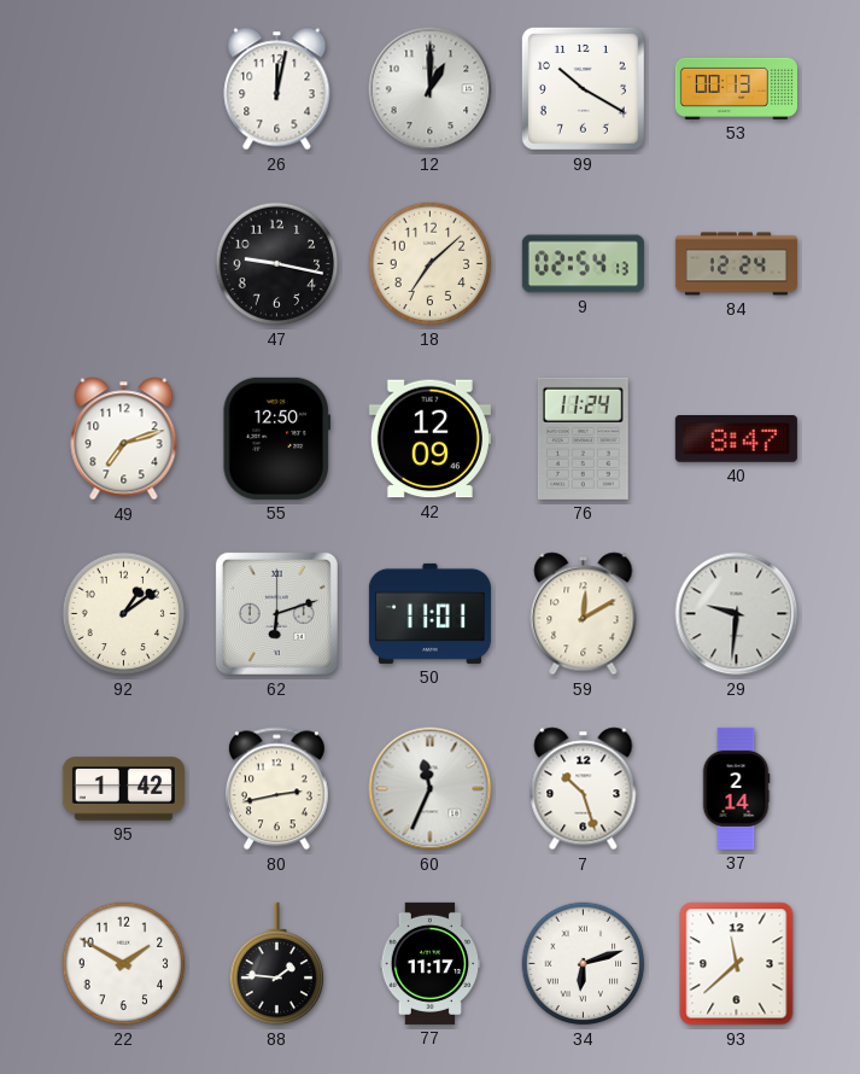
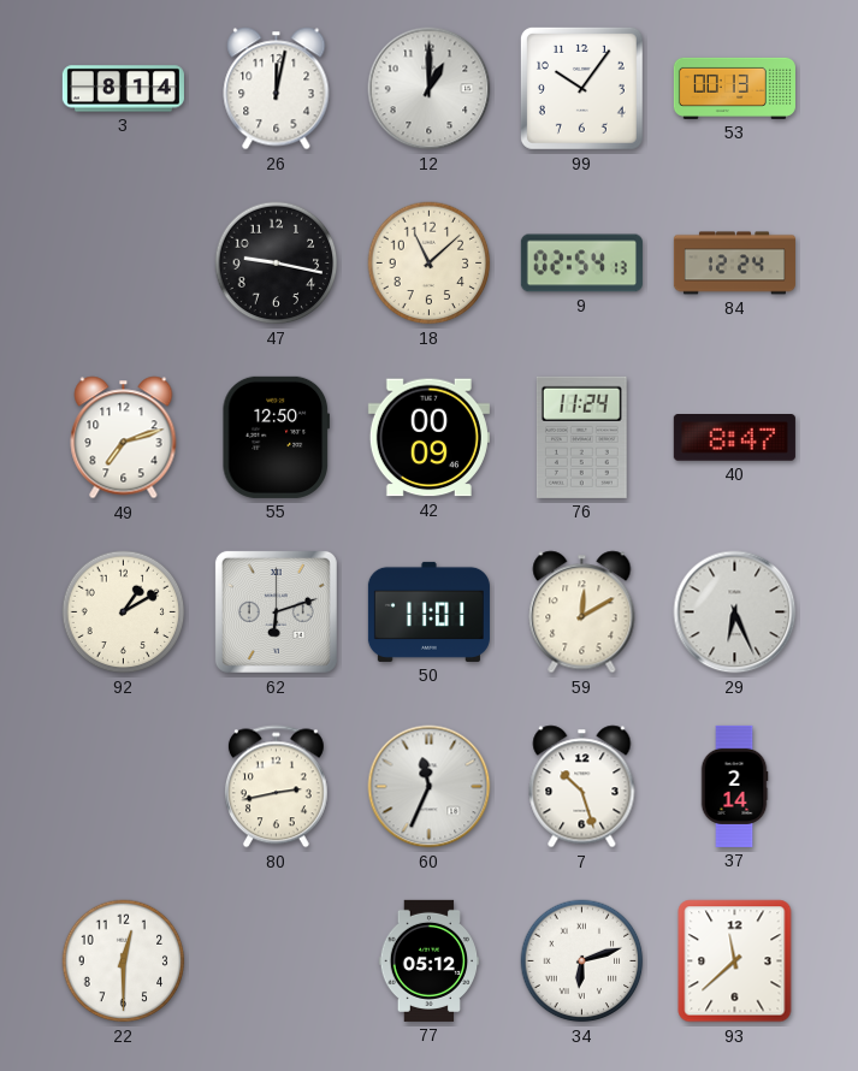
3: none -> 8:14 (123, 89)
99: 10:20 -> 10:06 (581, 88)
18: 7:08 -> 11:08 (430, 264)
42: 12:09 -> 00:09 (428, 438)
92: 1:09 -> 1:10 (124, 613)
29: 9:31 -> 6:26 (735, 613)
95: 1:42 -> none (123, 789)
22: 1:50 -> 12:30 (124, 961)
88: 1:46 -> none (277, 964)
77: 11:17 -> 05:12 (430, 960)
